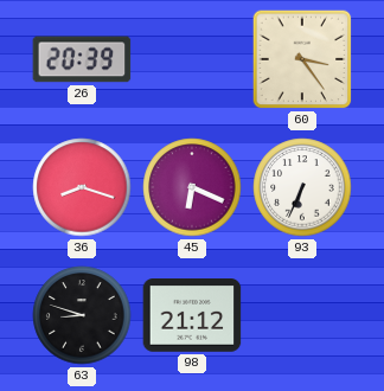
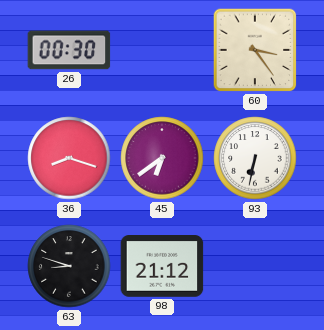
26: 20:39 -> 00:30 (69, 50)
45: 6:19 -> 6:39 (162, 158)
93: 6:34 -> 6:32 (255, 158)
